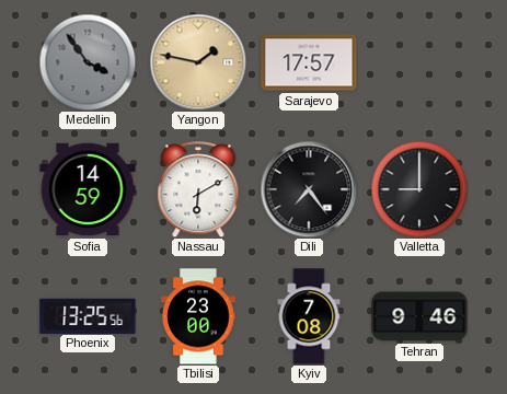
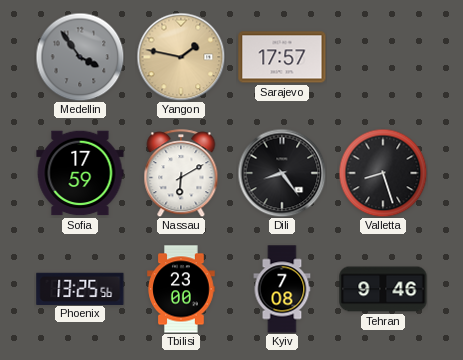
Sofia: 14:59 -> 17:59 (80, 173)
Dili: 7:24 -> 8:24 (282, 173)
Valletta: 9:00 -> 8:27 (383, 173)
